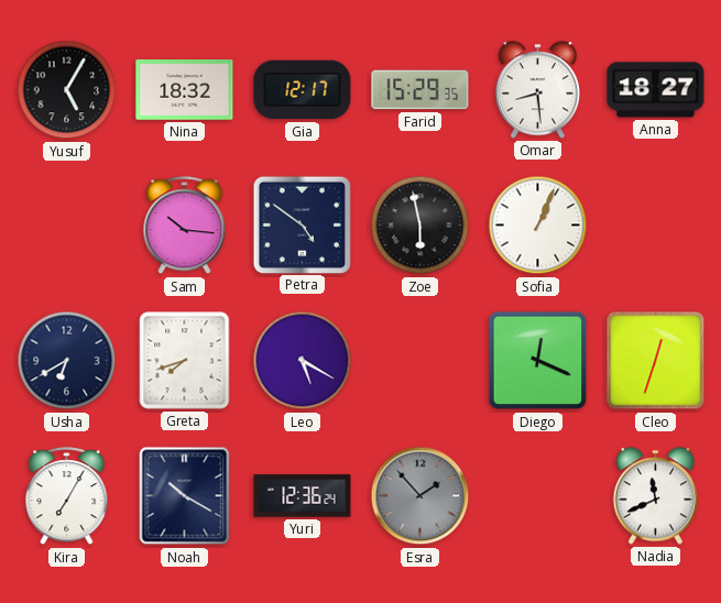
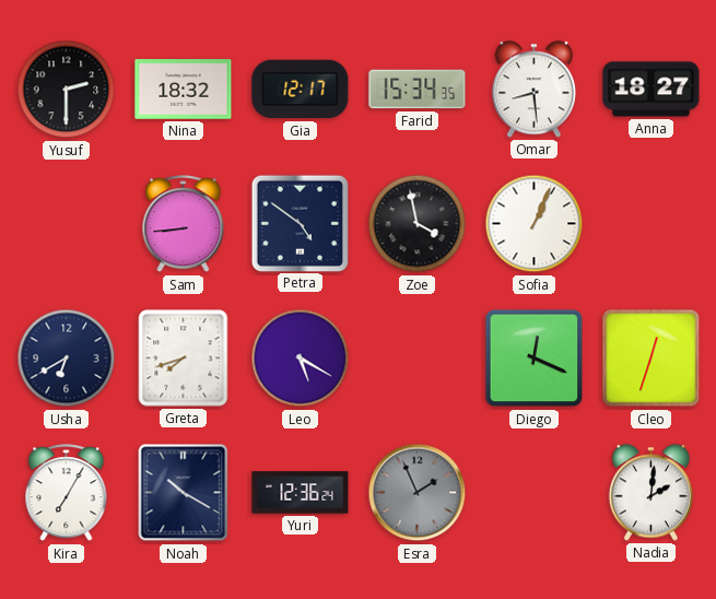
Yusuf: 5:05 -> 2:30 (67, 90)
Farid: 15:29 -> 15:34 (418, 90)
Sam: 10:16 -> 8:44 (184, 224)
Zoe: 5:58 -> 3:58 (418, 224)
Esra: 1:53 -> 1:56 (418, 493)
Nadia: 11:41 -> 2:01 (650, 493)
